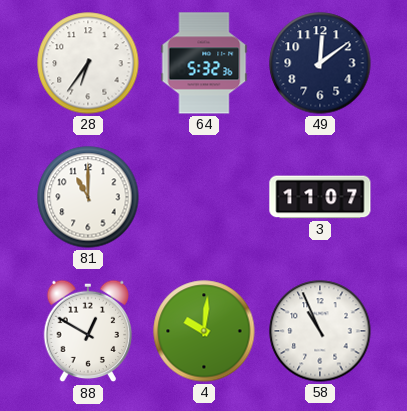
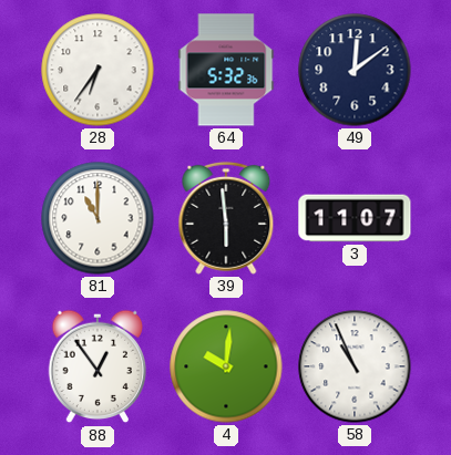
39: none -> 5:59 (226, 218)
88: 12:50 -> 12:54 (98, 366)
